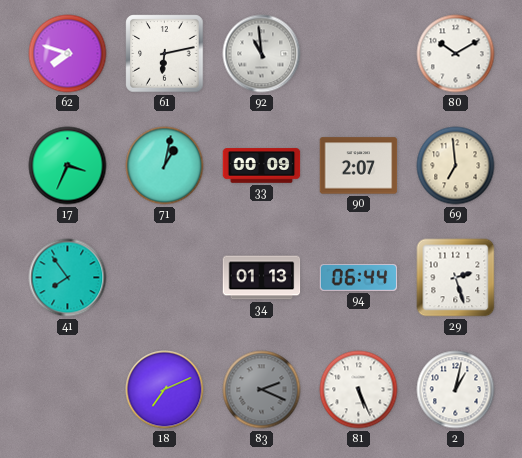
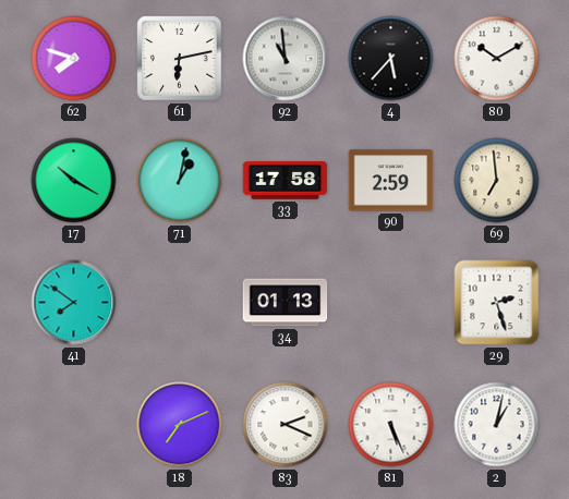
4: none -> 5:37 (391, 59)
17: 3:34 -> 10:20 (74, 181)
33: 00:09 -> 17:58 (286, 181)
90: 2:07 -> 2:59 (391, 181)
41: 7:54 -> 7:51 (74, 303)
94: 06:44 -> none (359, 277)
83 dial: grey -> white (286, 425)
